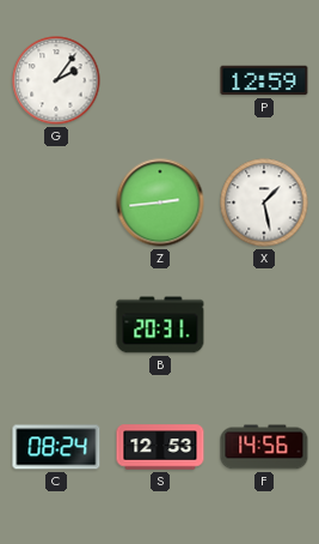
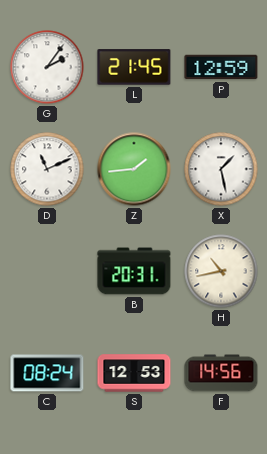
L: none -> 21:45 (134, 67)
D: none -> 11:11 (47, 169)
Z: 2:44 -> 1:44 (134, 169)
H: none -> 10:43 (221, 271)
